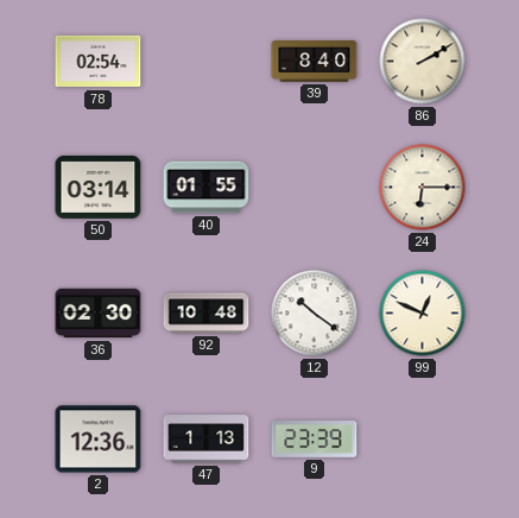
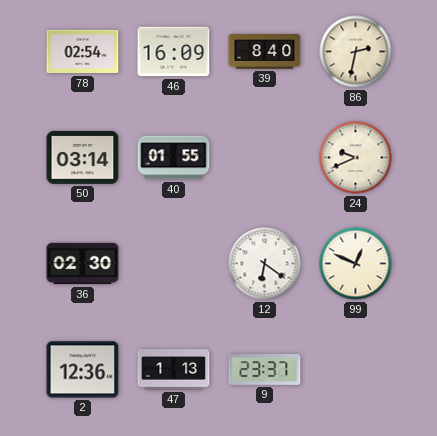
46: none -> 16:09 (174, 52)
86: 2:10 -> 2:32 (356, 52)
24: 6:15 -> 9:41 (356, 158)
92: 10:48 -> none (207, 314)
12: 10:21 -> 6:21 (265, 264)
9: 23:39 -> 23:37 (265, 370)
